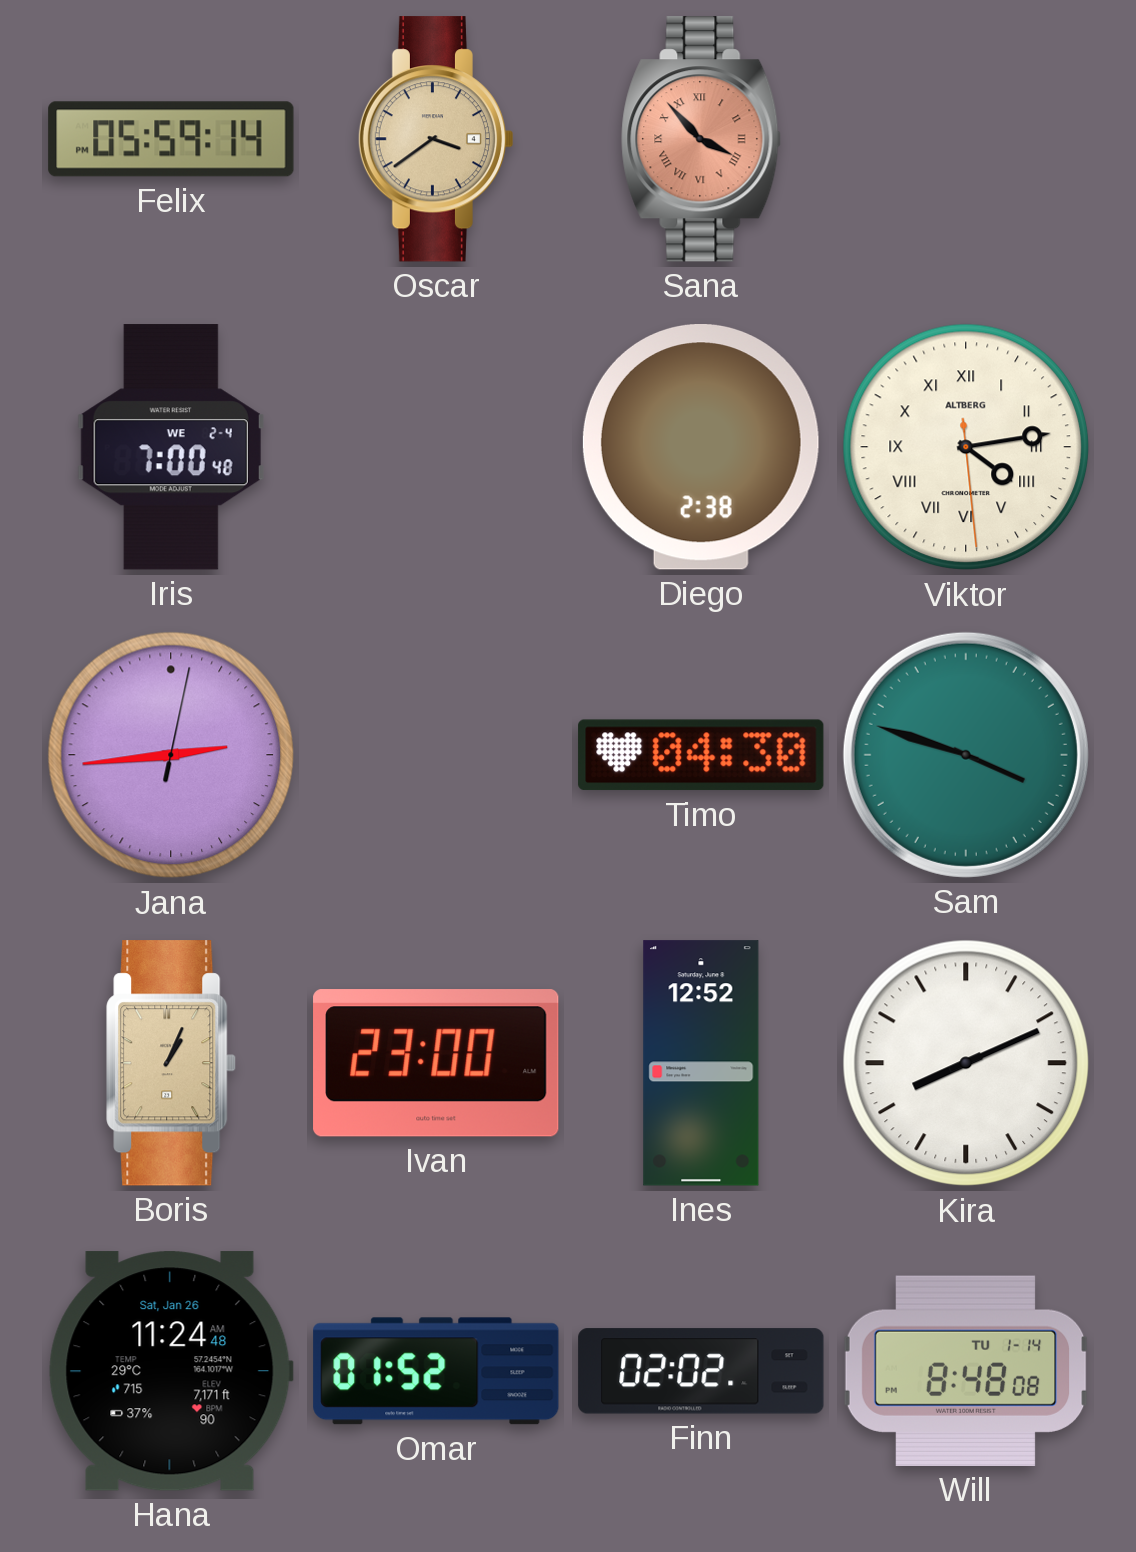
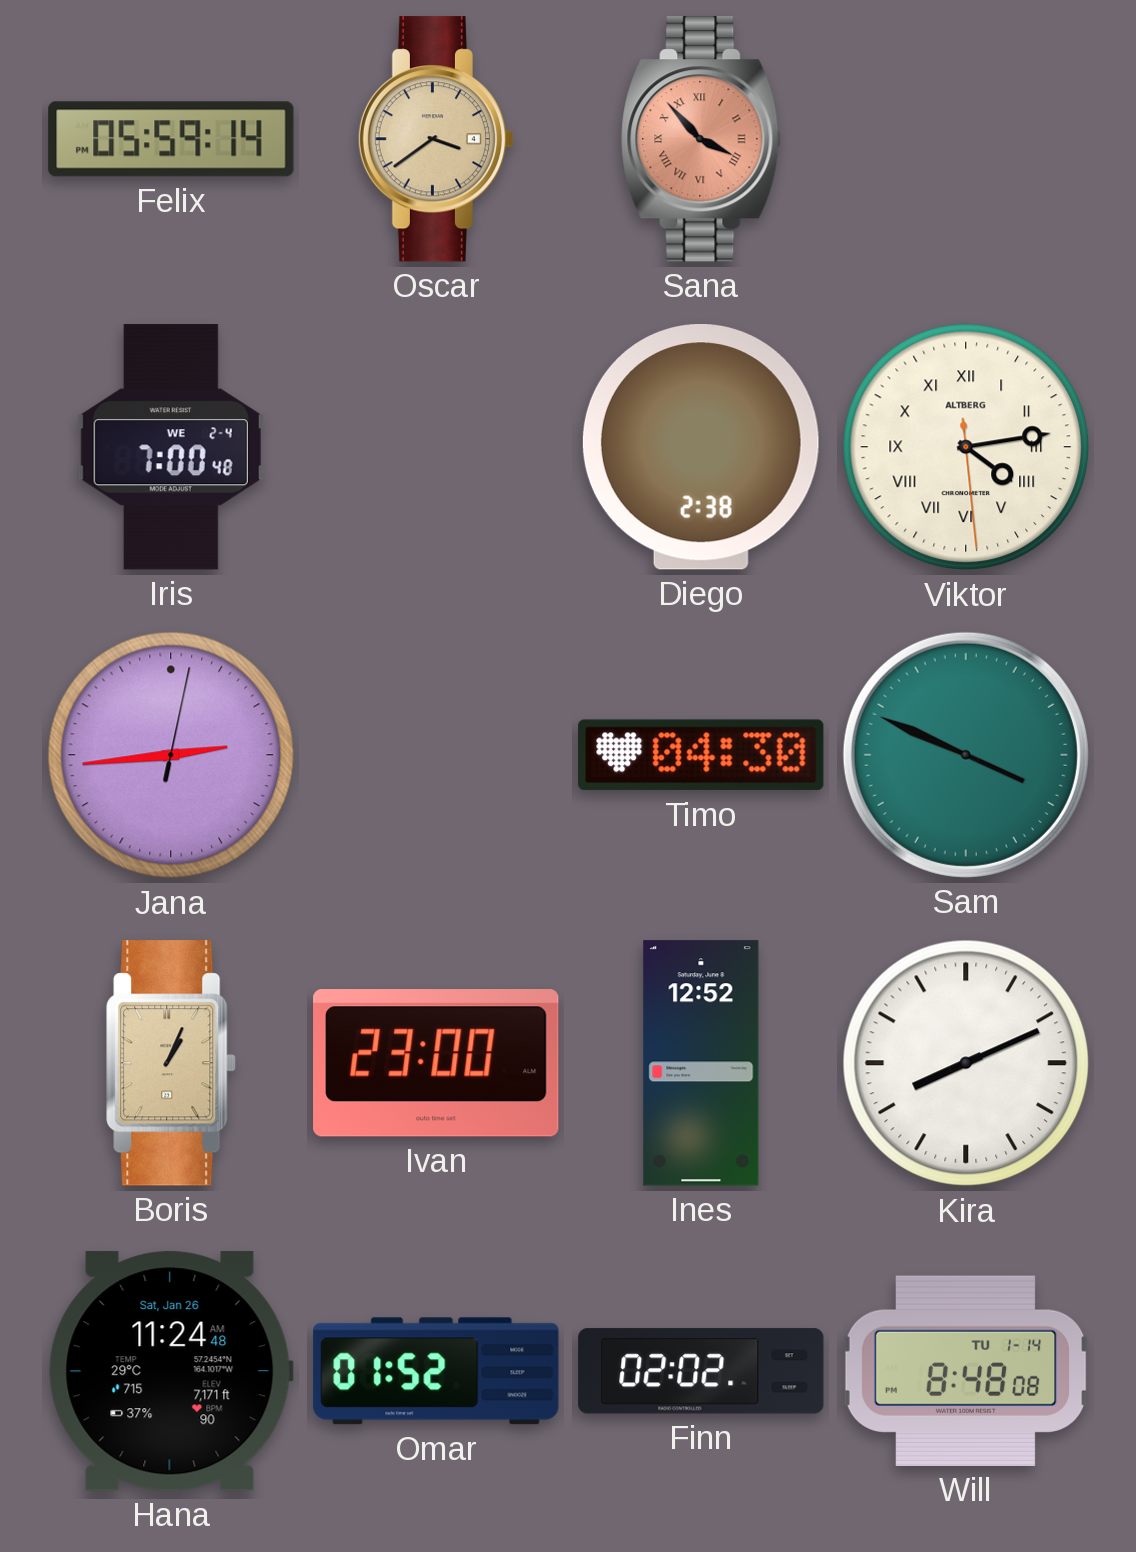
Sam: 3:48 -> 3:49 (966, 755)
